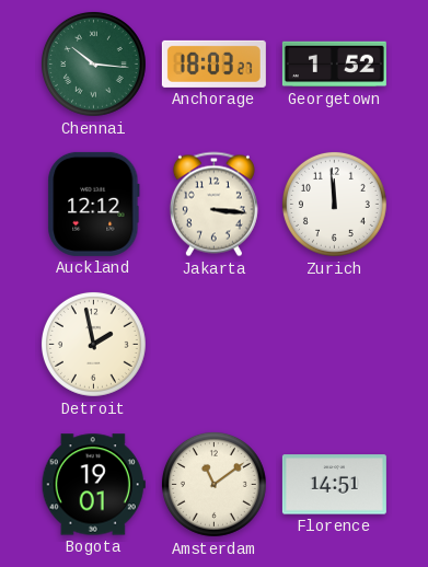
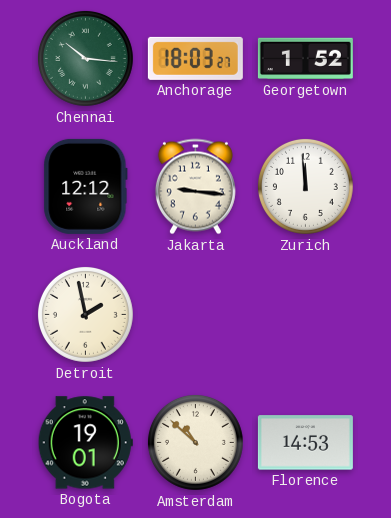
Jakarta: 3:16 -> 9:16 (195, 187)
Amsterdam: 11:09 -> 10:52 (195, 442)
Florence: 14:51 -> 14:53 (305, 443)
